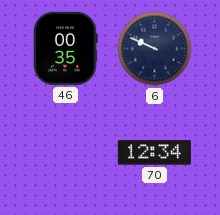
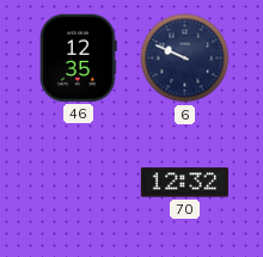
46: 00:35 -> 12:35 (79, 57)
70: 12:34 -> 12:32 (184, 183)
